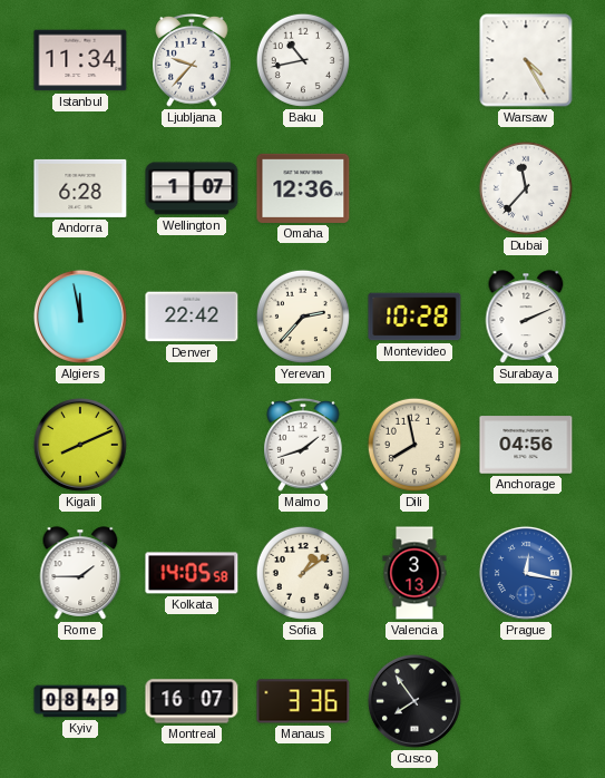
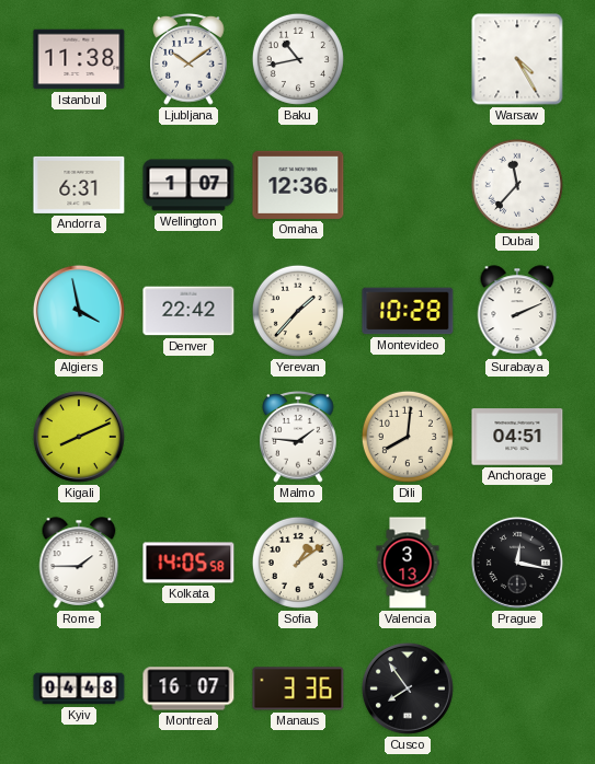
Istanbul: 11:34 -> 11:38 (79, 59)
Ljubljana: 9:37 -> 10:09 (188, 60)
Andorra: 6:28 -> 6:31 (79, 185)
Algiers: 11:58 -> 3:58 (79, 311)
Yerevan: 2:37 -> 1:37 (298, 311)
Malmo: 1:42 -> 1:46 (298, 438)
Dili: 7:58 -> 8:01 (408, 437)
Anchorage: 04:56 -> 04:51 (517, 437)
Prague dial: blue -> black (517, 563)
Kyiv: 08:49 -> 04:48 (79, 688)
